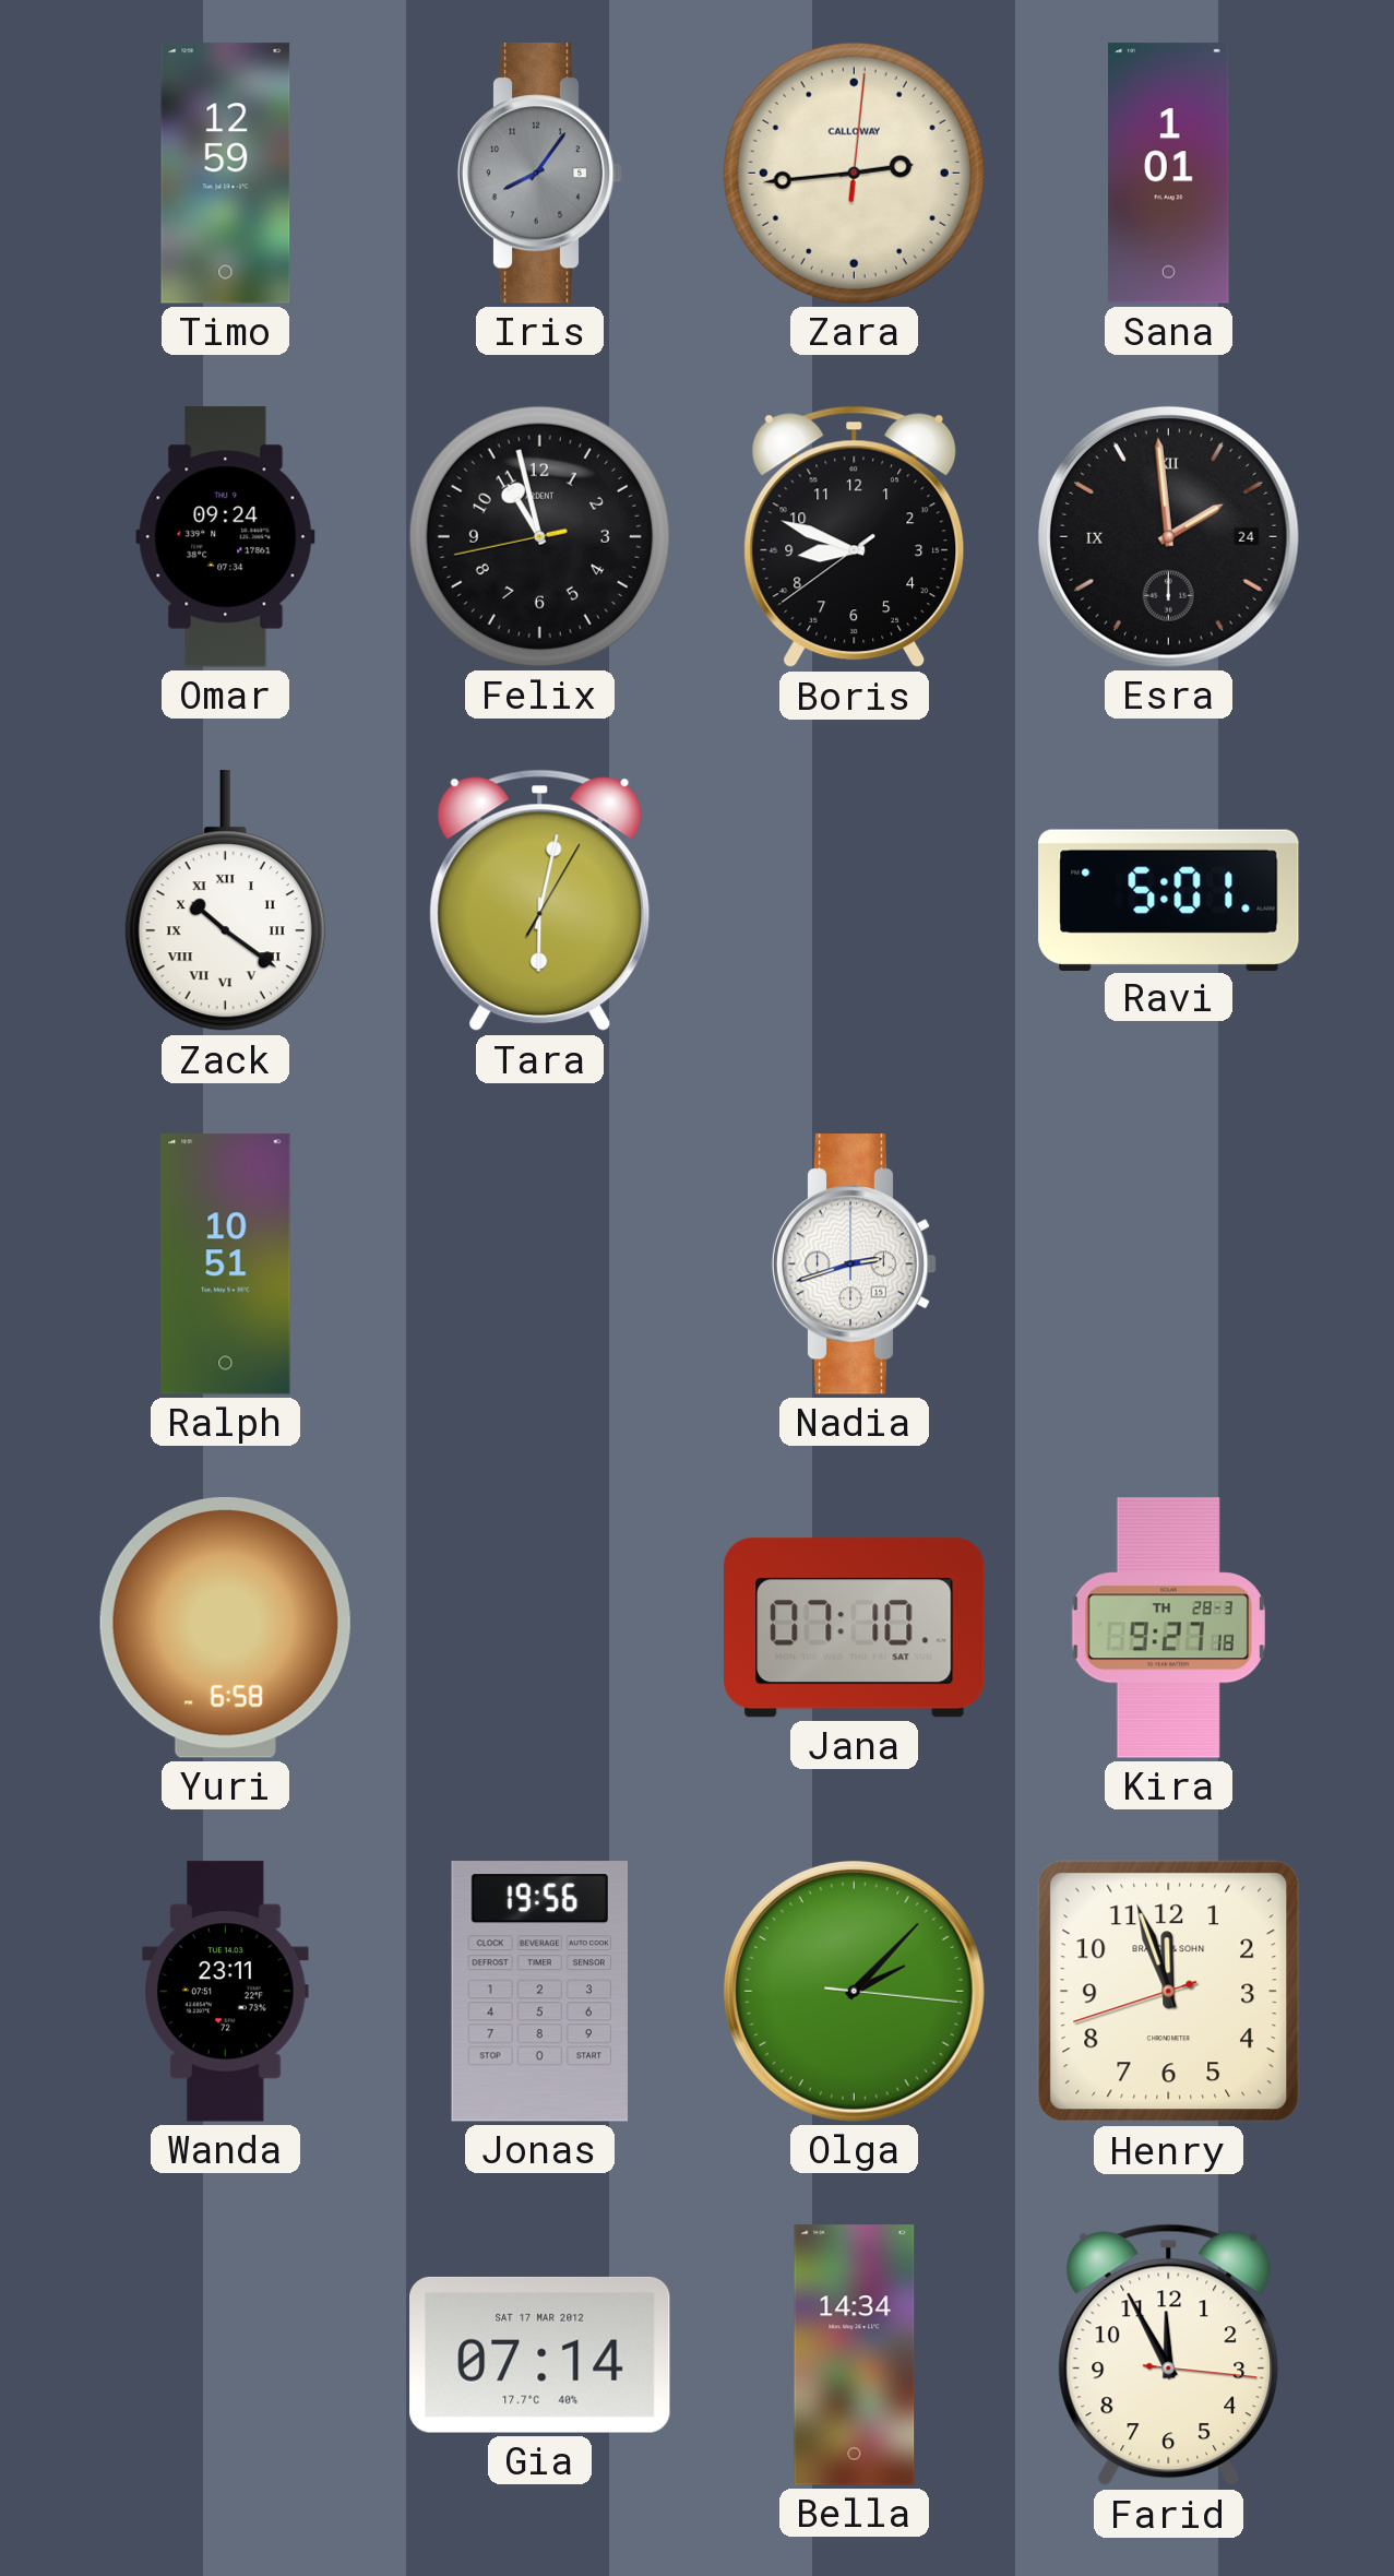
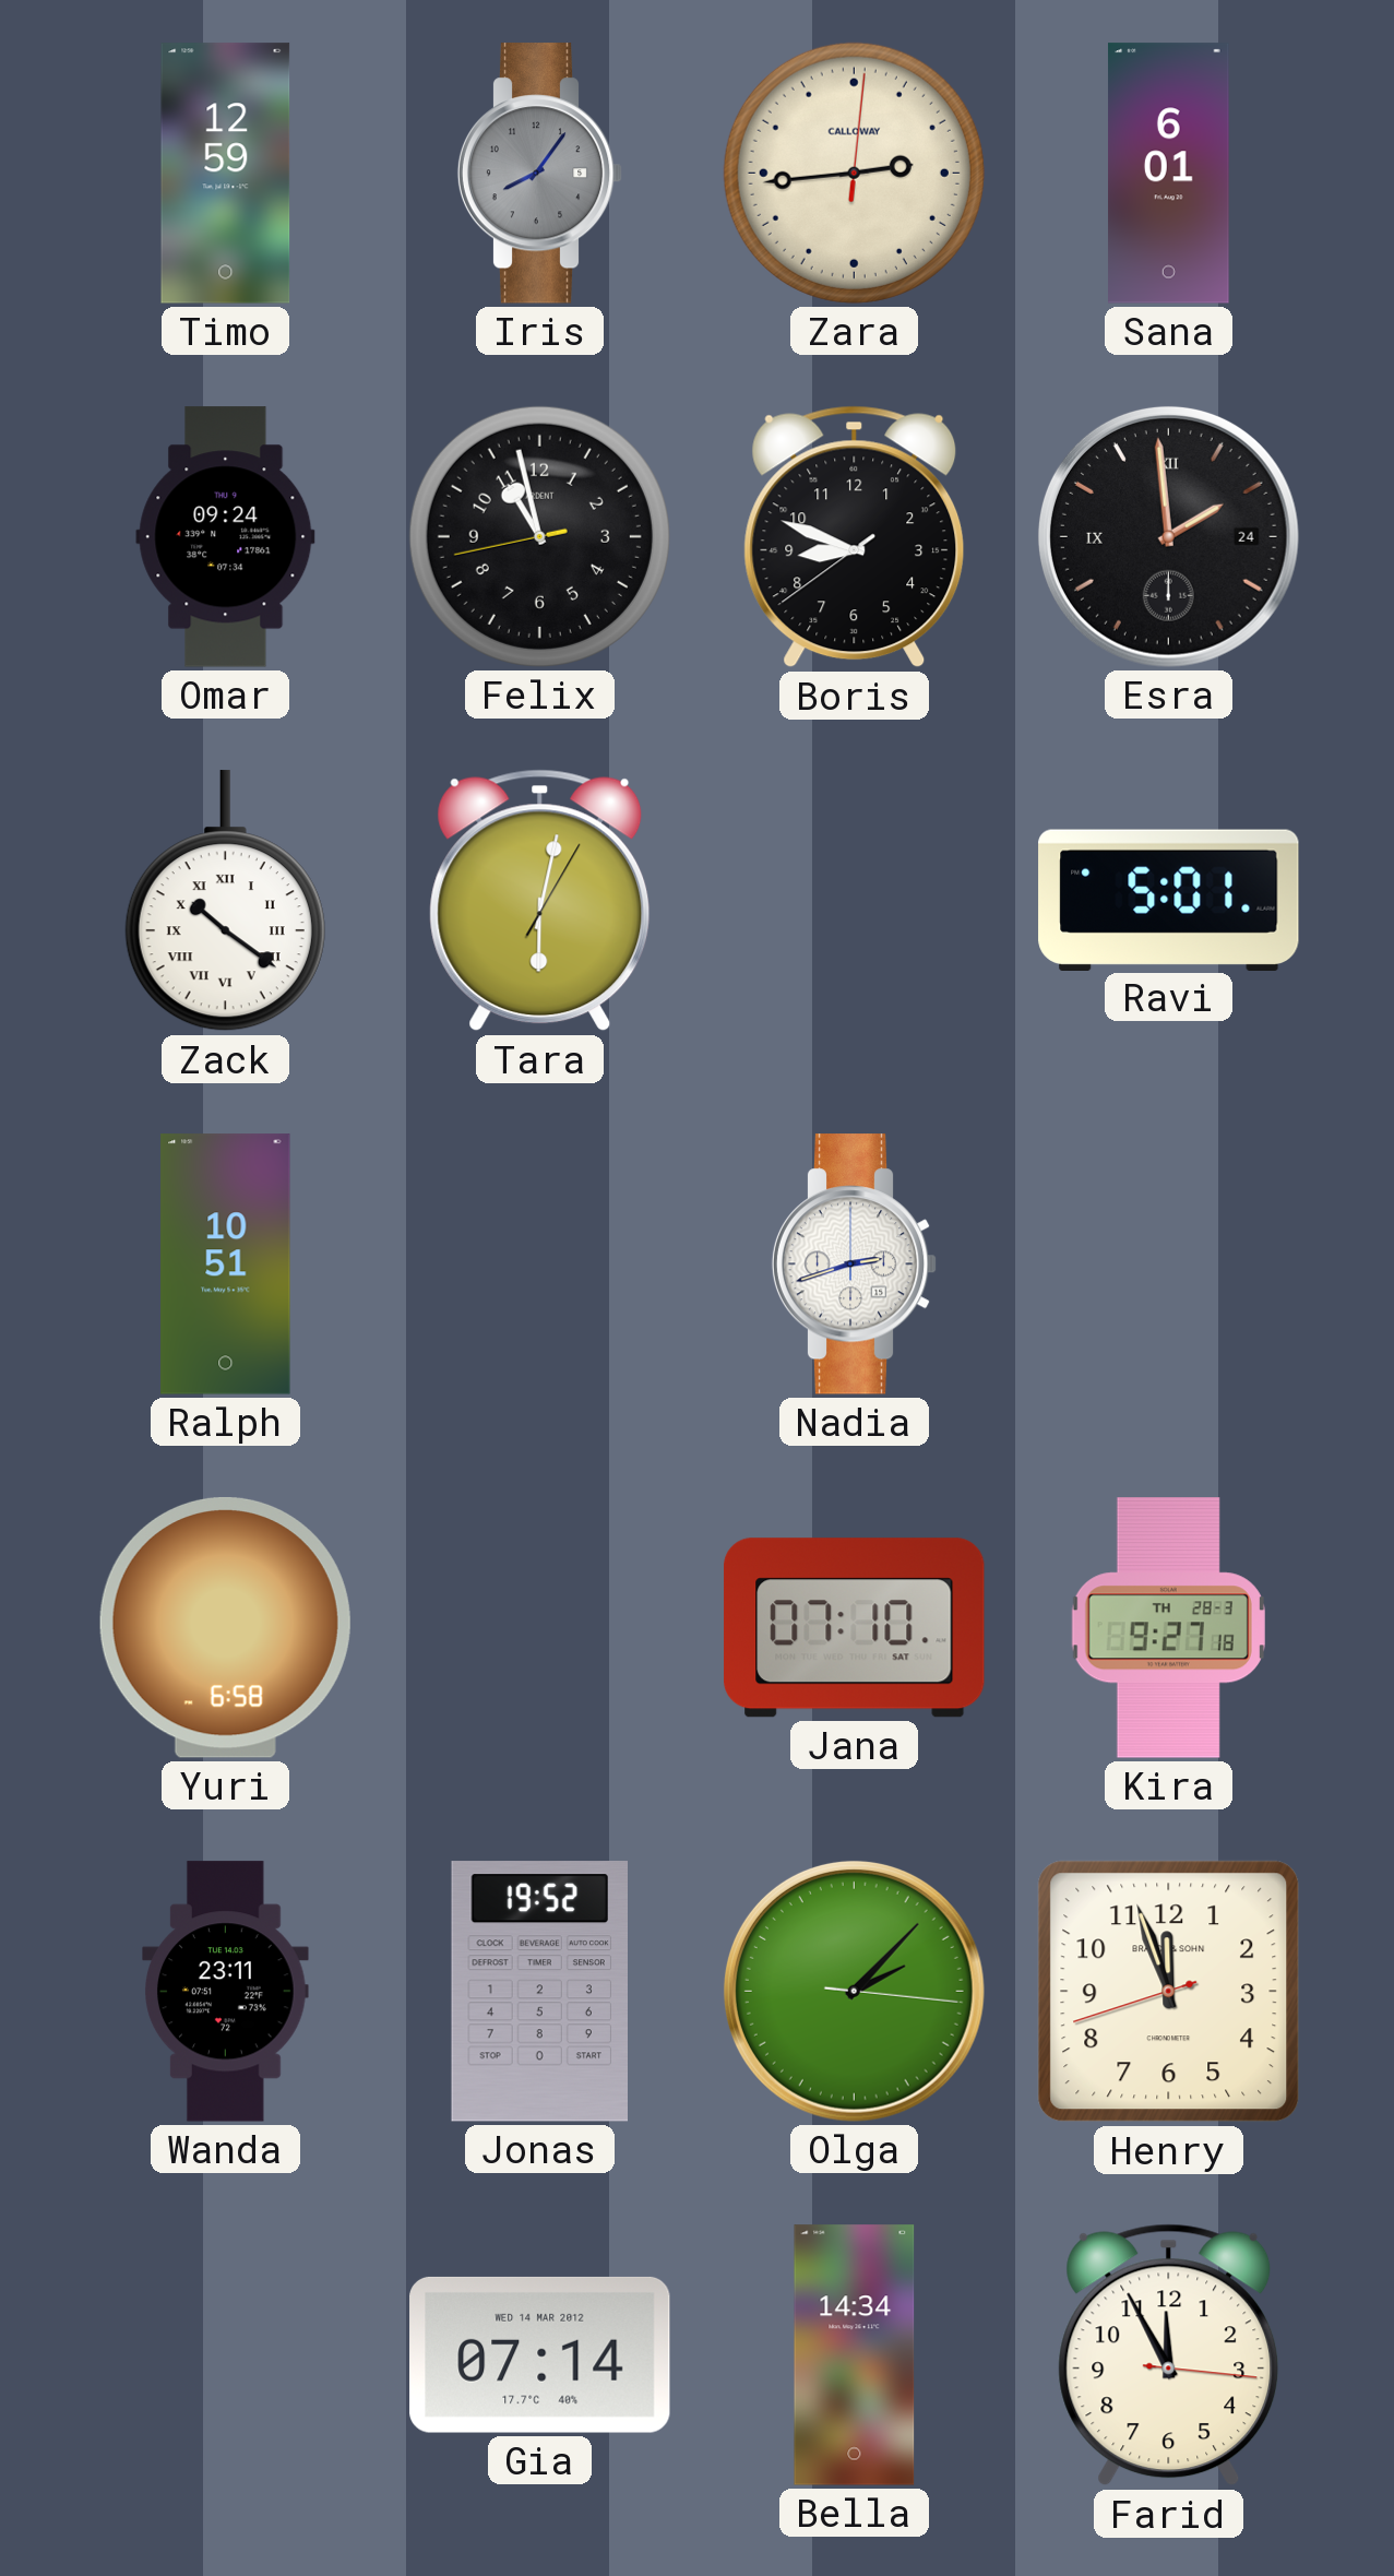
Sana: 1:01 -> 6:01 (1169, 174)
Jonas: 19:56 -> 19:52 (539, 1992)
Gia date: SAT 17 MAR 2012 -> WED 14 MAR 2012 (540, 2354)
